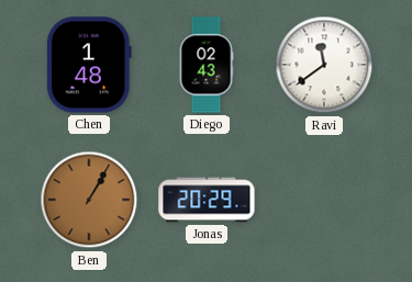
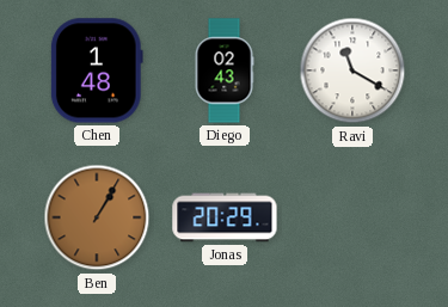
Ravi: 11:39 -> 11:20 (352, 70)
